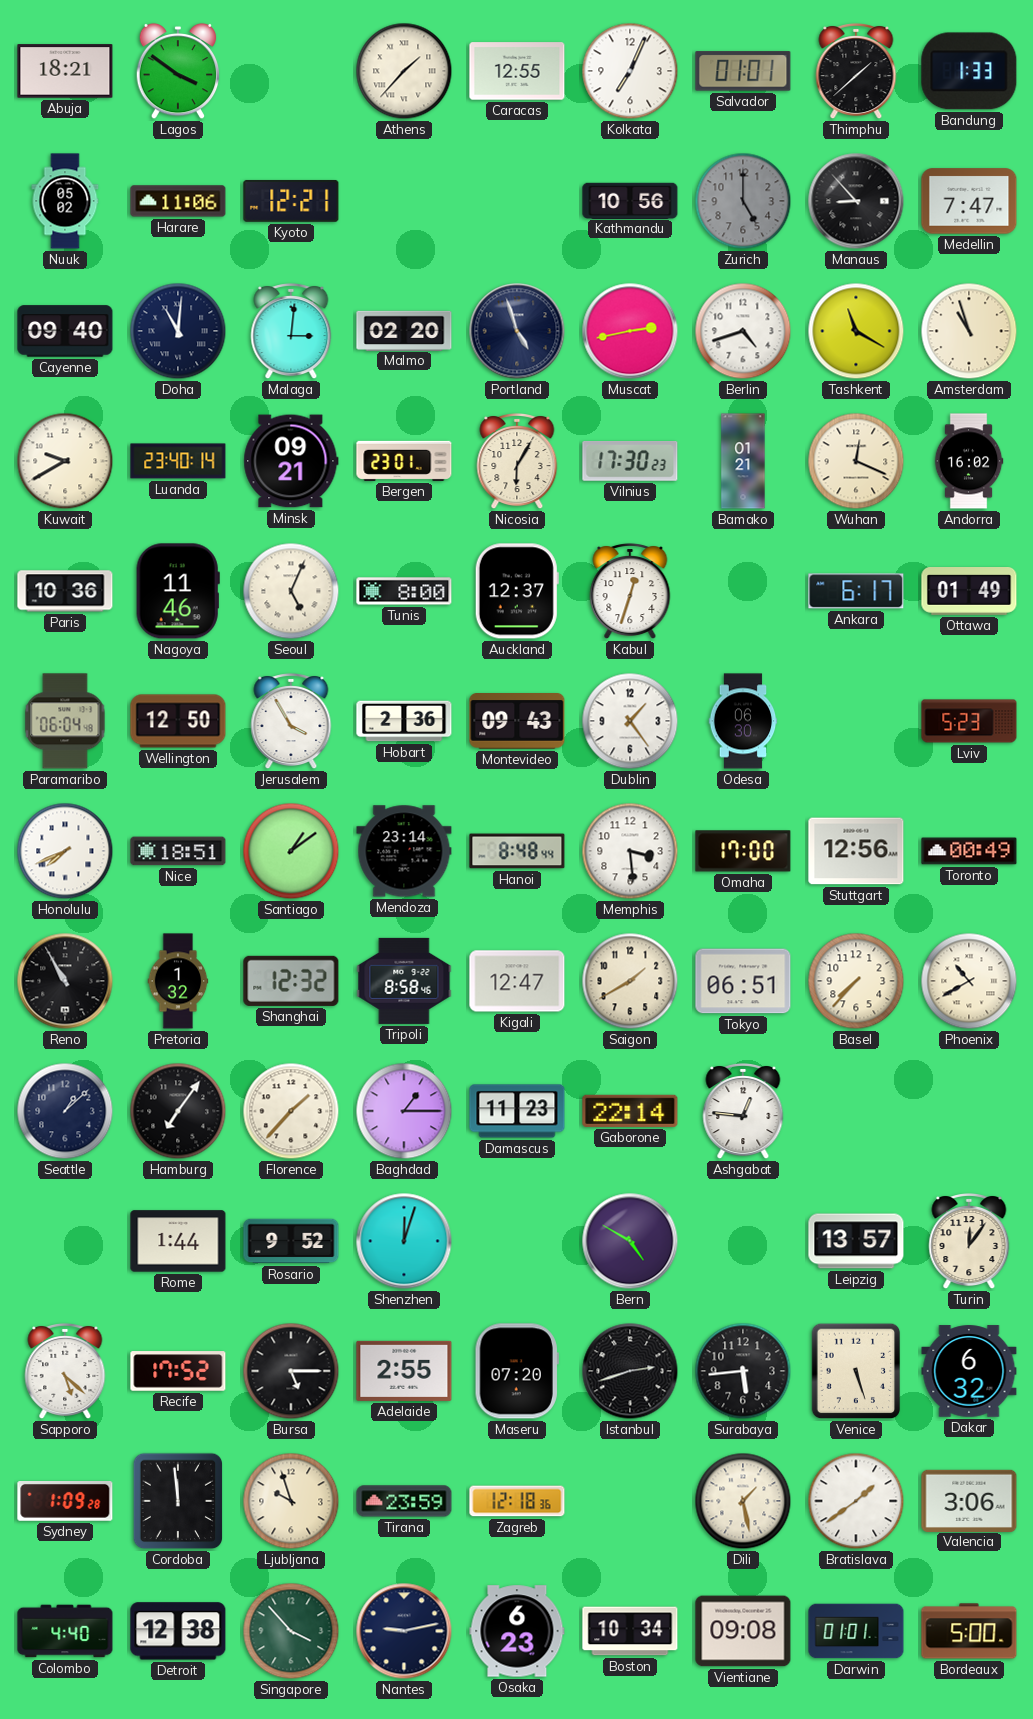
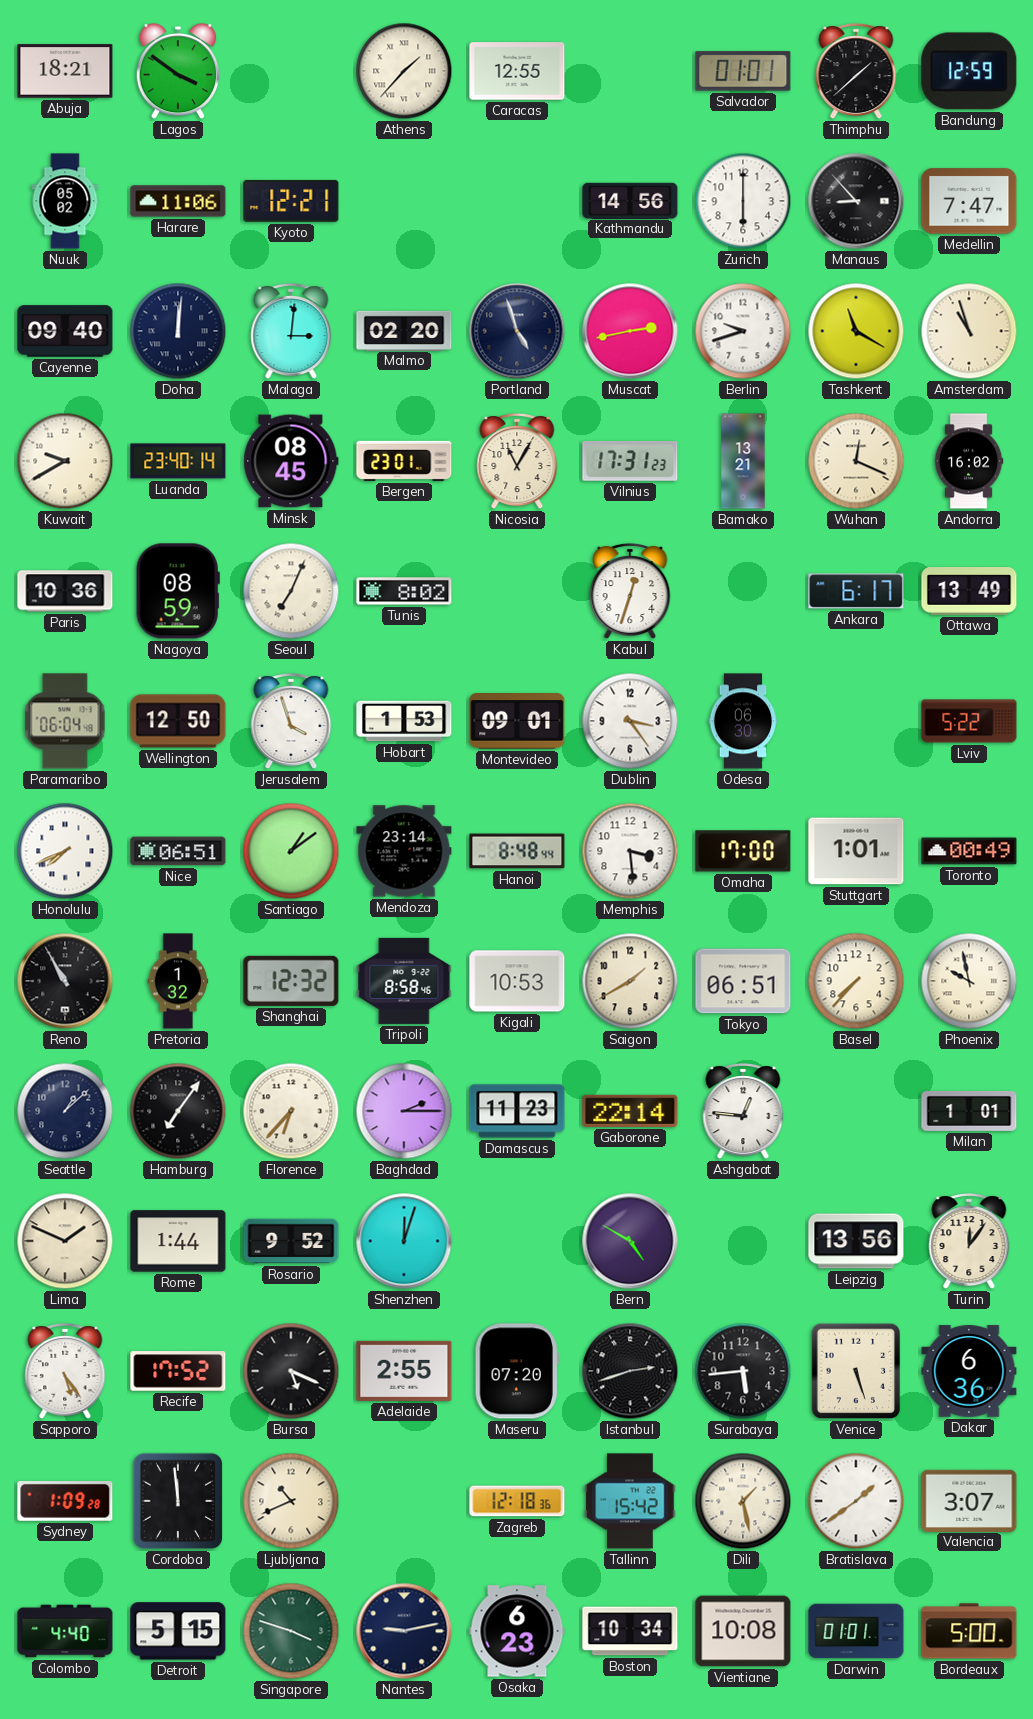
Kolkata: 7:04 -> none (630, 71)
Bandung: 1:33 -> 12:59 (969, 71)
Kathmandu: 10:56 -> 14:56 (630, 200)
Zurich: 5:00 -> 6:00 (743, 201)
Zurich dial: grey -> white (743, 201)
Doha: 11:01 -> 12:01 (178, 331)
Berlin: 4:42 -> 9:42 (743, 331)
Minsk: 09:21 -> 08:45 (291, 461)
Nicosia: 6:05 -> 11:05 (517, 462)
Vilnius: 17:30 -> 17:31 (630, 462)
Bamako: 01:21 -> 13:21 (743, 461)
Nagoya: 11:46 -> 08:59 (178, 591)
Seoul: 5:04 -> 7:04 (291, 591)
Tunis: 8:00 -> 8:02 (404, 591)
Auckland: 12:37 -> none (517, 591)
Ottawa: 01:49 -> 13:49 (969, 592)
Jerusalem: 3:55 -> 3:57 (291, 722)
Hobart: 2:36 -> 1:53 (404, 721)
Montevideo: 09:43 -> 09:01 (517, 722)
Dublin: 1:24 -> 3:24 (630, 721)
Lviv: 5:23 -> 5:22 (969, 721)
Nice: 18:51 -> 06:51 (178, 851)
Stuttgart: 12:56 -> 1:01 (856, 851)
Kigali: 12:47 -> 10:53 (517, 981)
Phoenix: 10:40 -> 9:58 (969, 981)
Florence: 1:37 -> 6:37 (291, 1111)
Baghdad: 1:15 -> 2:15 (404, 1111)
Milan: none -> 1:01 (969, 1111)
Lima: none -> 1:49 (65, 1241)
Leipzig: 13:57 -> 13:56 (856, 1241)
Sapporo: 5:22 -> 5:24 (65, 1372)
Bursa: 5:15 -> 5:19 (291, 1371)
Dakar: 6:32 -> 6:36 (969, 1371)
Ljubljana: 9:57 -> 10:41 (291, 1501)
Tirana: 23:59 -> none (404, 1501)
Tallinn: none -> 15:42 (630, 1501)
Valencia: 3:06 -> 3:07 (969, 1500)
Detroit: 12:38 -> 5:15 (178, 1631)
Singapore: 3:53 -> 3:48 (291, 1631)
Vientiane: 09:08 -> 10:08 (743, 1631)
